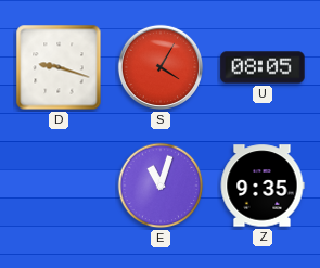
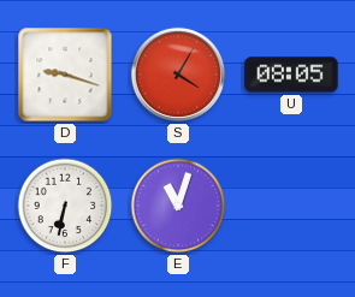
F: none -> 6:32 (65, 206)
Z: 9:35 -> none (263, 186)
